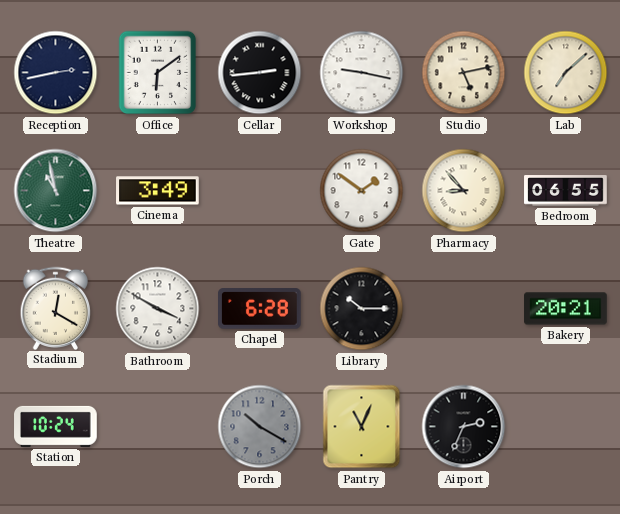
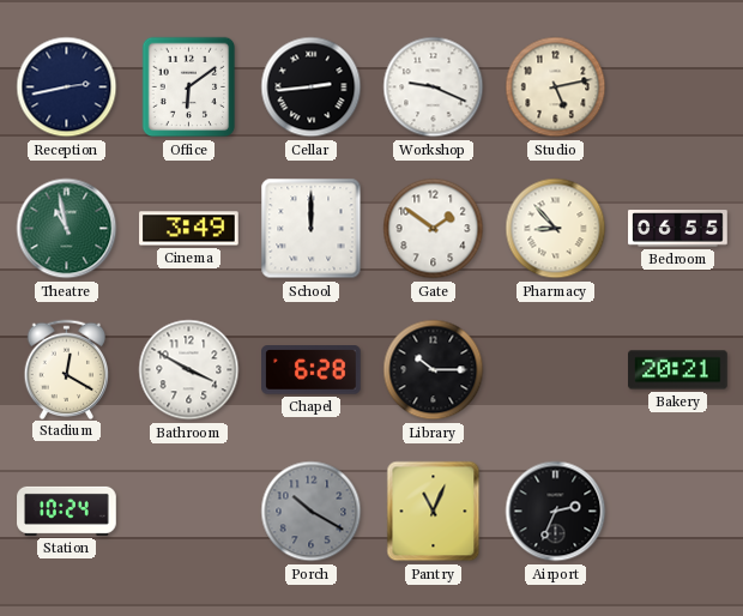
Workshop: 9:17 -> 9:19 (434, 87)
Lab: 7:08 -> none (566, 73)
School: none -> 12:00 (312, 229)
